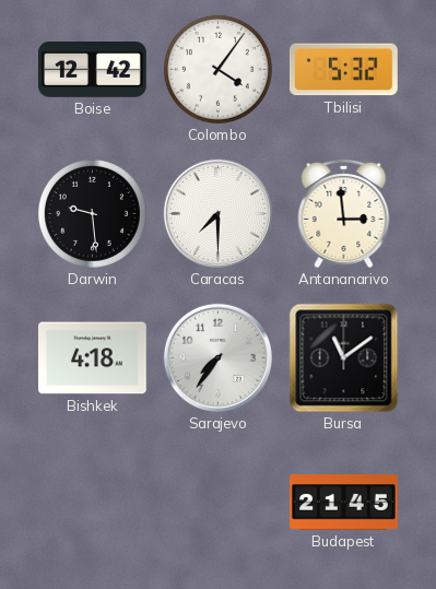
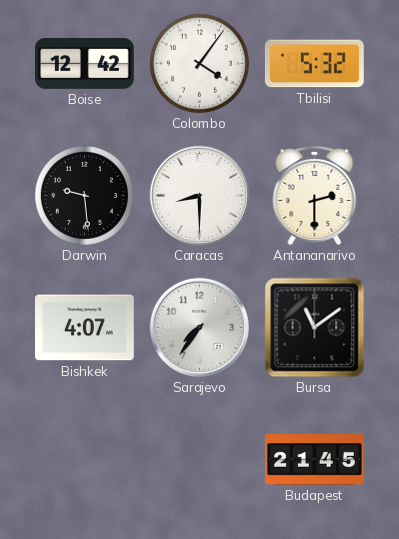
Caracas: 7:30 -> 8:30 (199, 195)
Antananarivo: 2:59 -> 2:30 (315, 196)
Bishkek: 4:18 -> 4:07 (85, 328)
